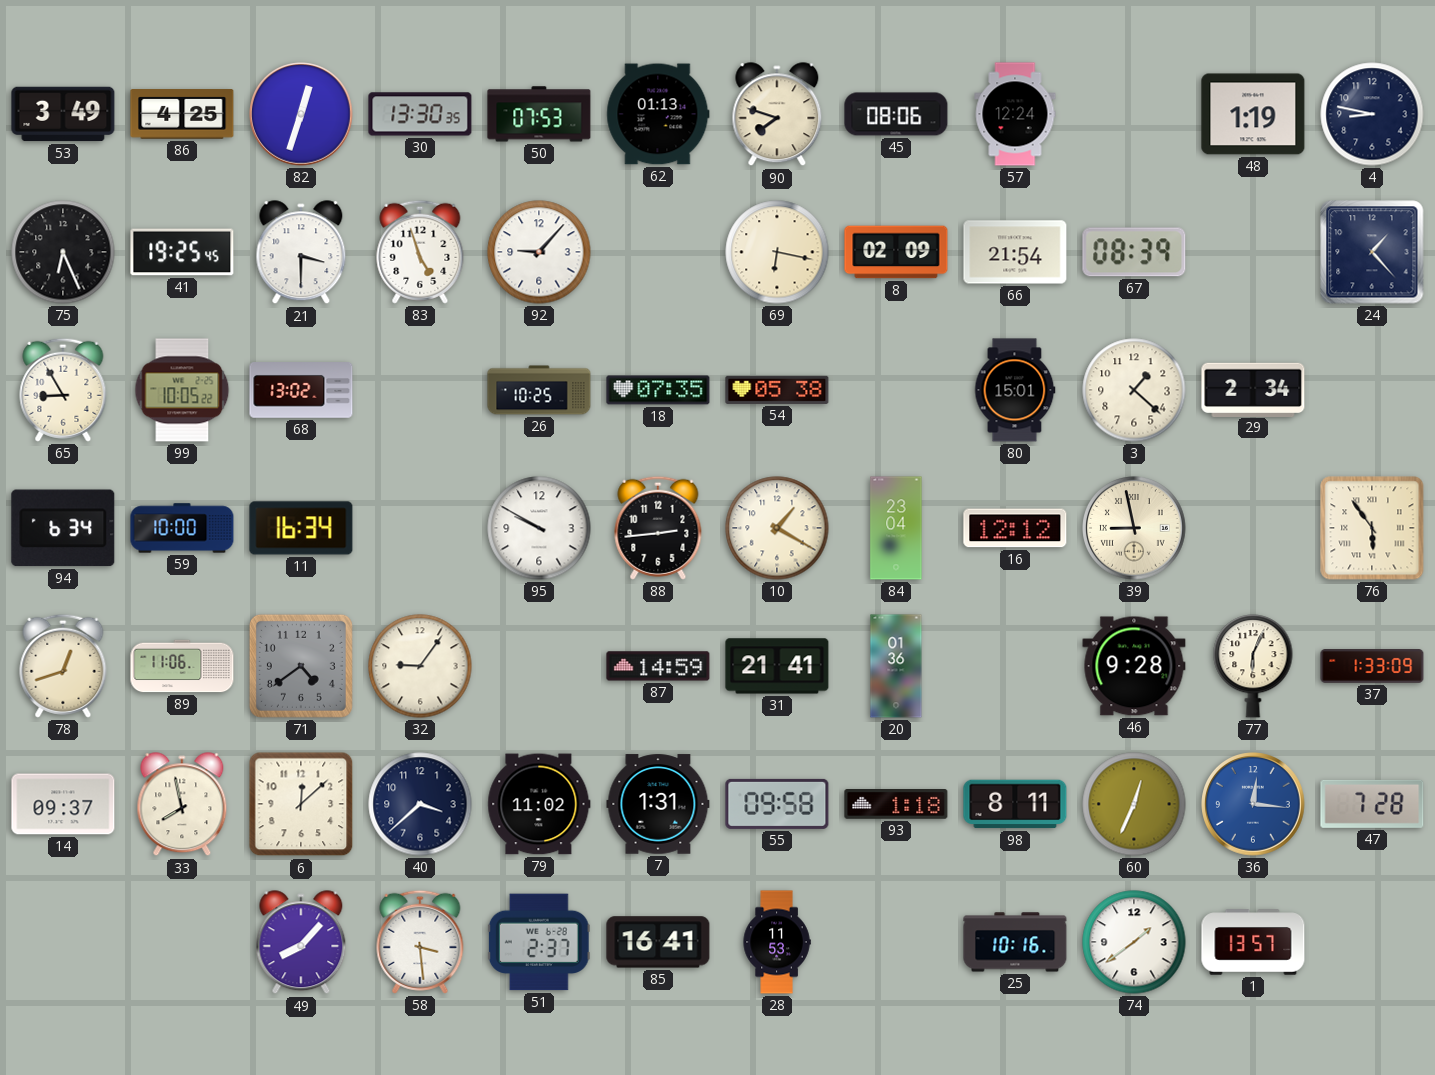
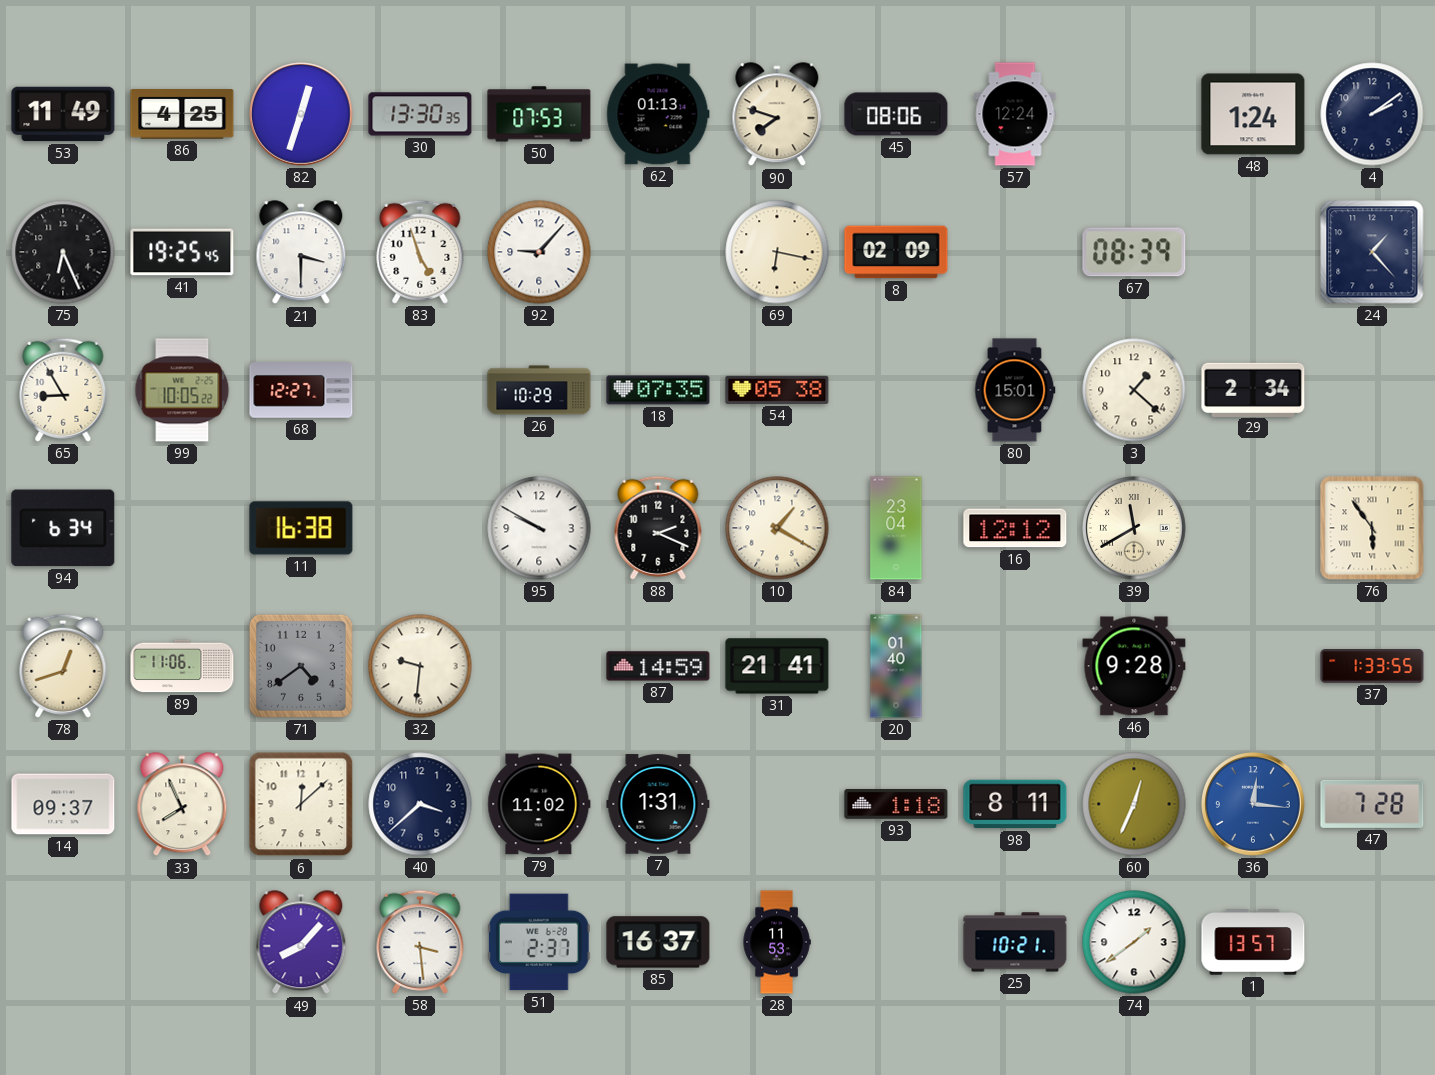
53: 3:49 -> 11:49 (63, 114)
48: 1:19 -> 1:24 (1253, 114)
4: 8:47 -> 2:09 (1372, 114)
66: 21:54 -> none (1015, 252)
68: 13:02 -> 12:27 (301, 390)
26: 10:25 -> 10:29 (539, 390)
59: 10:00 -> none (182, 528)
11: 16:34 -> 16:38 (301, 528)
88: 2:44 -> 2:19 (658, 528)
39: 8:58 -> 11:40 (1134, 528)
32: 9:06 -> 9:31 (420, 666)
20: 01:36 -> 01:40 (896, 666)
77: 6:04 -> none (1253, 667)
37: 1:33:09 -> 1:33:55 (1372, 666)
33: 7:58 -> 7:56 (182, 805)
55: 09:58 -> none (777, 804)
85: 16:41 -> 16:37 (658, 942)
25: 10:16 -> 10:21 (1015, 942)
